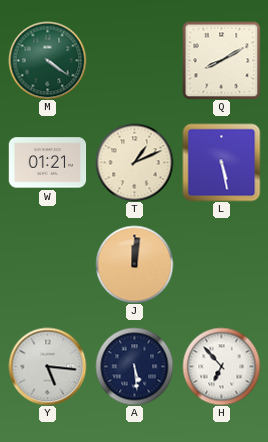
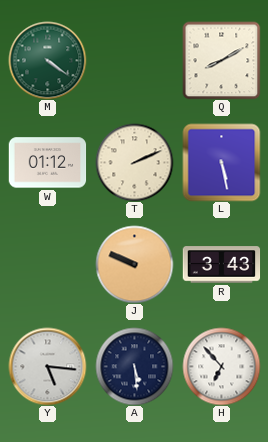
W: 01:21 -> 01:12 (47, 163)
T: 1:11 -> 2:11 (134, 162)
J: 12:01 -> 9:49 (134, 264)
R: none -> 3:43 (221, 265)
